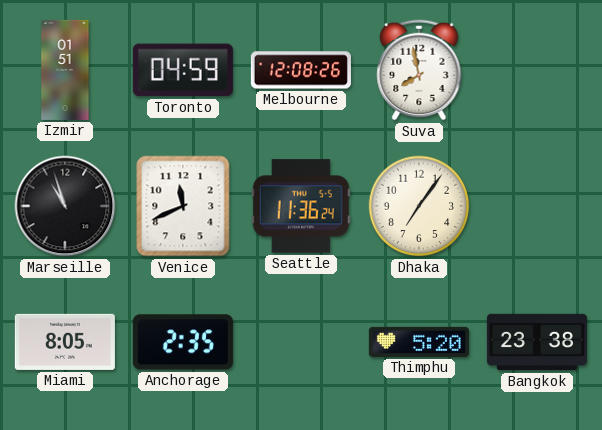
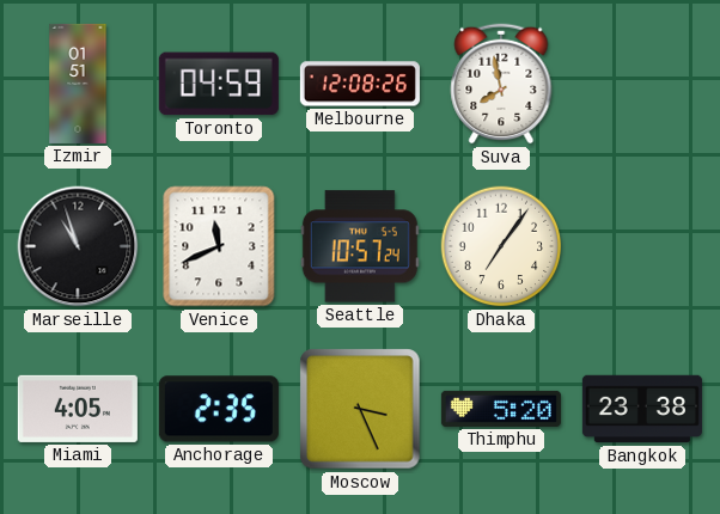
Seattle: 11:36 -> 10:57 (360, 246)
Miami: 8:05 -> 4:05 (78, 409)
Moscow: none -> 3:26 (360, 409)
